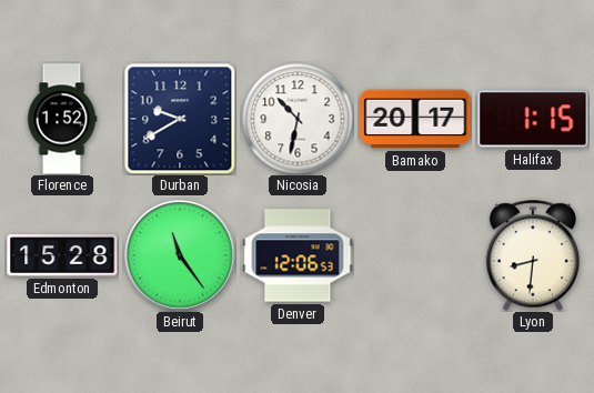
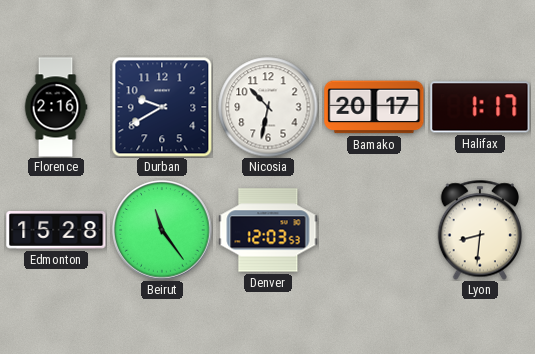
Florence: 1:52 -> 2:16 (56, 107)
Halifax: 1:15 -> 1:17 (480, 107)
Denver: 12:06 -> 12:03 (268, 230)
